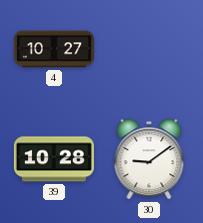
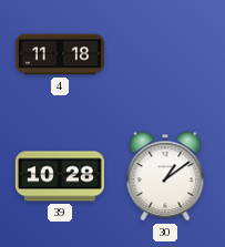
4: 10:27 -> 11:18 (60, 54)
30: 9:09 -> 1:09 (165, 176)
